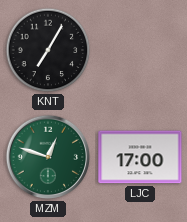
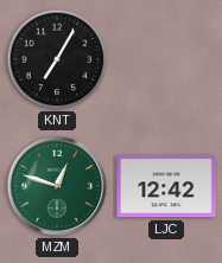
LJC: 17:00 -> 12:42 (166, 186)
